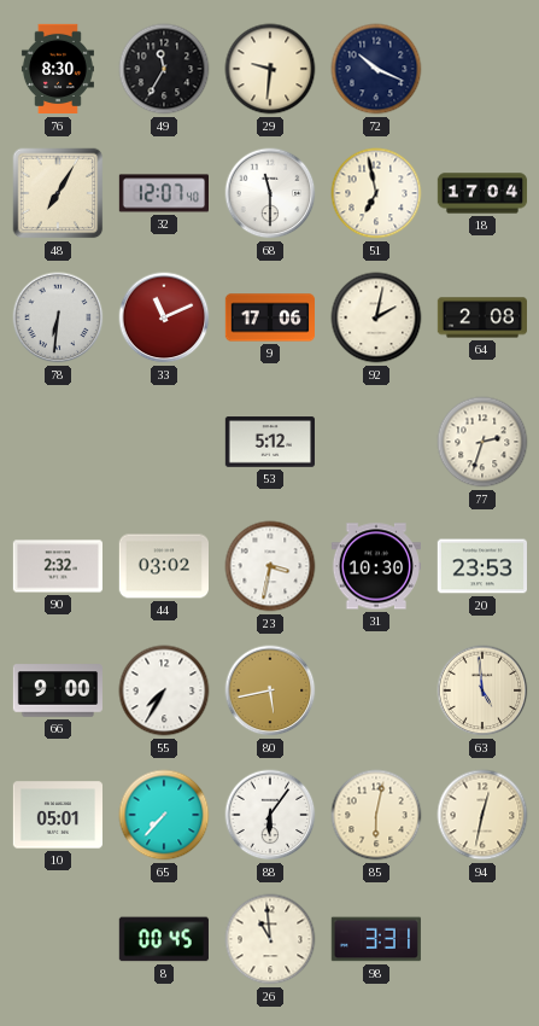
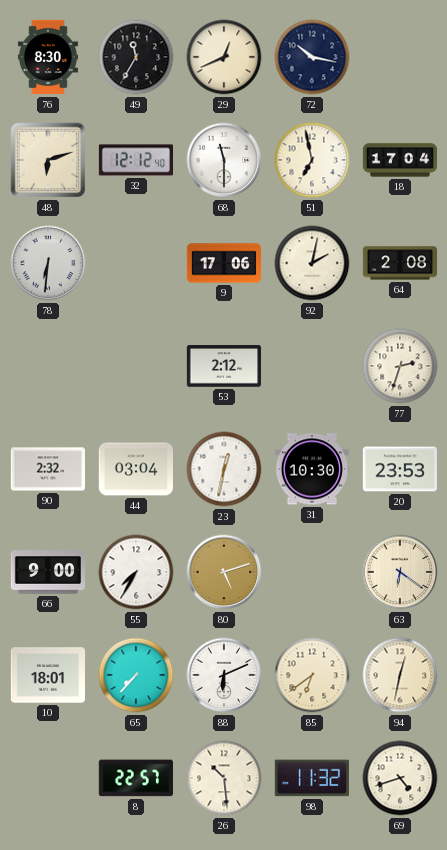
29: 9:31 -> 12:41 (224, 57)
72: 10:19 -> 10:17 (312, 57)
48: 7:05 -> 6:12 (48, 160)
32: 12:07 -> 12:12 (135, 160)
33: 11:11 -> none (164, 317)
53: 5:12 -> 2:12 (223, 366)
44: 03:02 -> 03:04 (135, 469)
23: 3:32 -> 12:32 (224, 469)
80: 5:43 -> 5:12 (224, 572)
63: 4:59 -> 6:21 (400, 572)
10: 05:01 -> 18:01 (47, 675)
88: 6:06 -> 6:11 (224, 675)
85: 6:02 -> 6:39 (312, 675)
8: 00:45 -> 22:57 (136, 778)
26: 10:59 -> 10:29 (224, 778)
98: 3:31 -> 11:32 (312, 778)
69: none -> 4:42 (400, 778)
